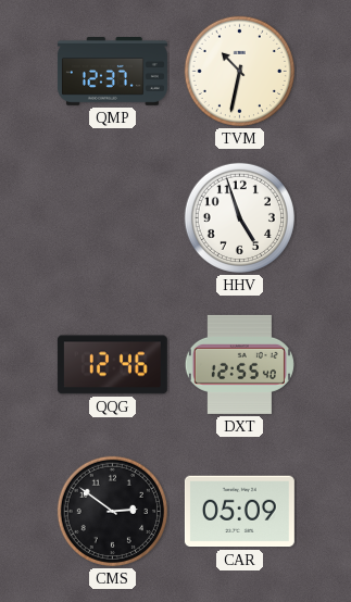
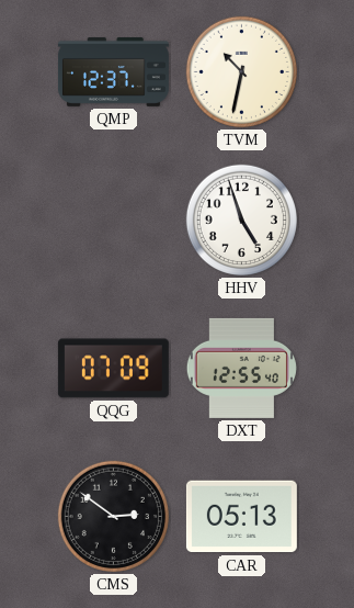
QQG: 12:46 -> 07:09 (113, 369)
CAR: 05:09 -> 05:13 (241, 517)
